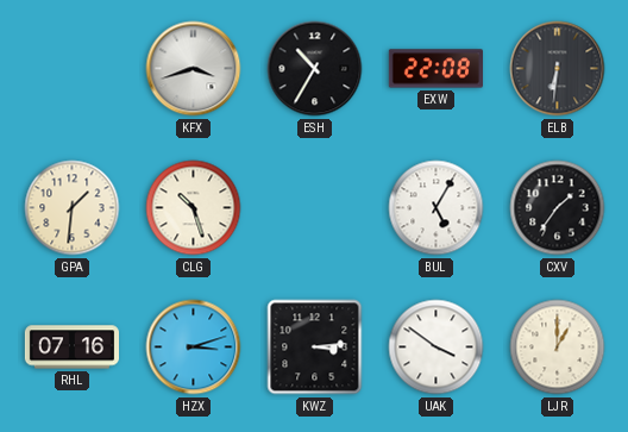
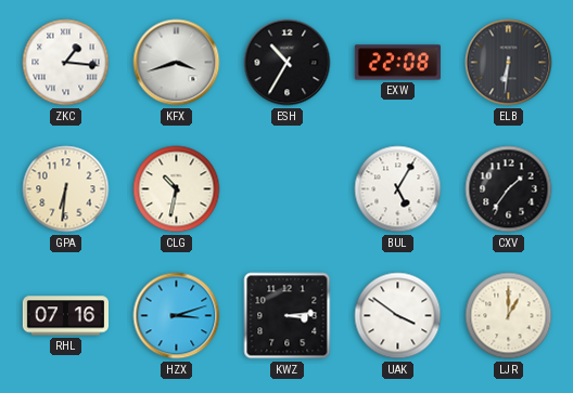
ZKC: none -> 1:16 (66, 63)
GPA: 1:31 -> 6:31 (66, 189)
CLG: 10:27 -> 10:32 (177, 189)
